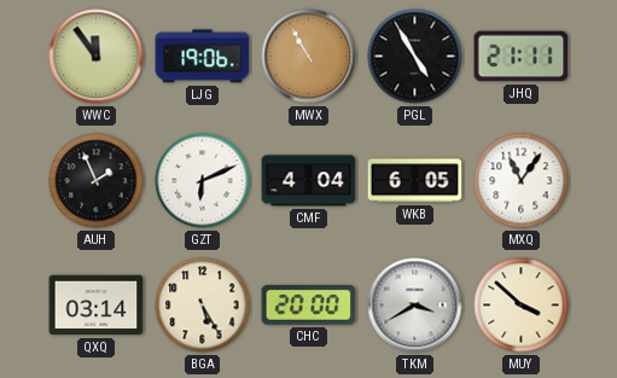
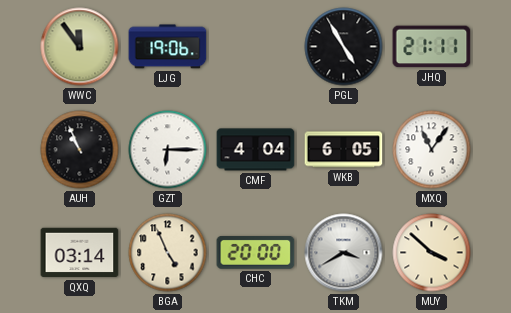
MWX: 10:55 -> none (309, 57)
AUH: 1:56 -> 10:56 (80, 150)
GZT: 6:11 -> 6:15 (168, 150)
BGA: 5:25 -> 4:56 (168, 253)
